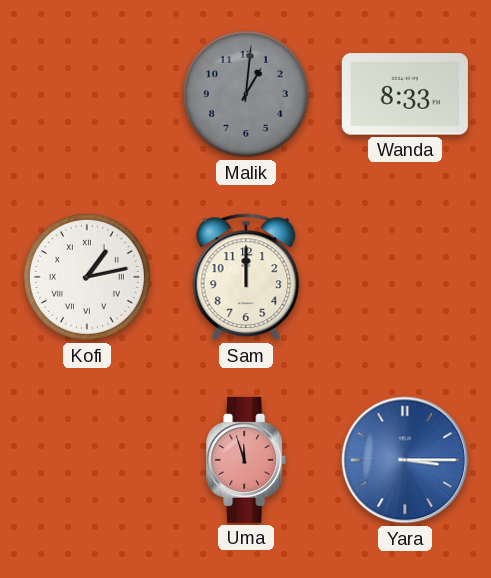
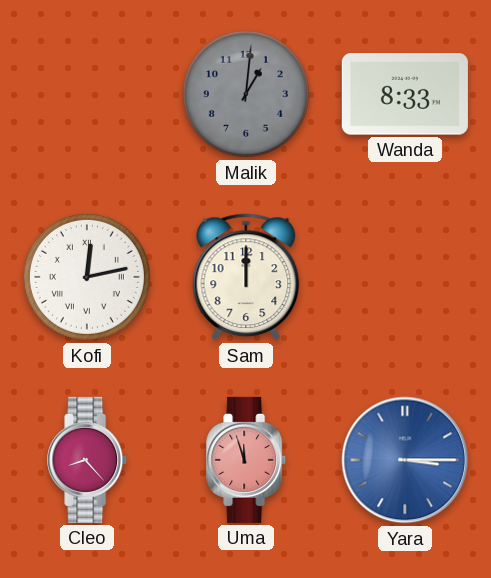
Kofi: 1:13 -> 12:13 (87, 277)
Cleo: none -> 8:23 (88, 460)
